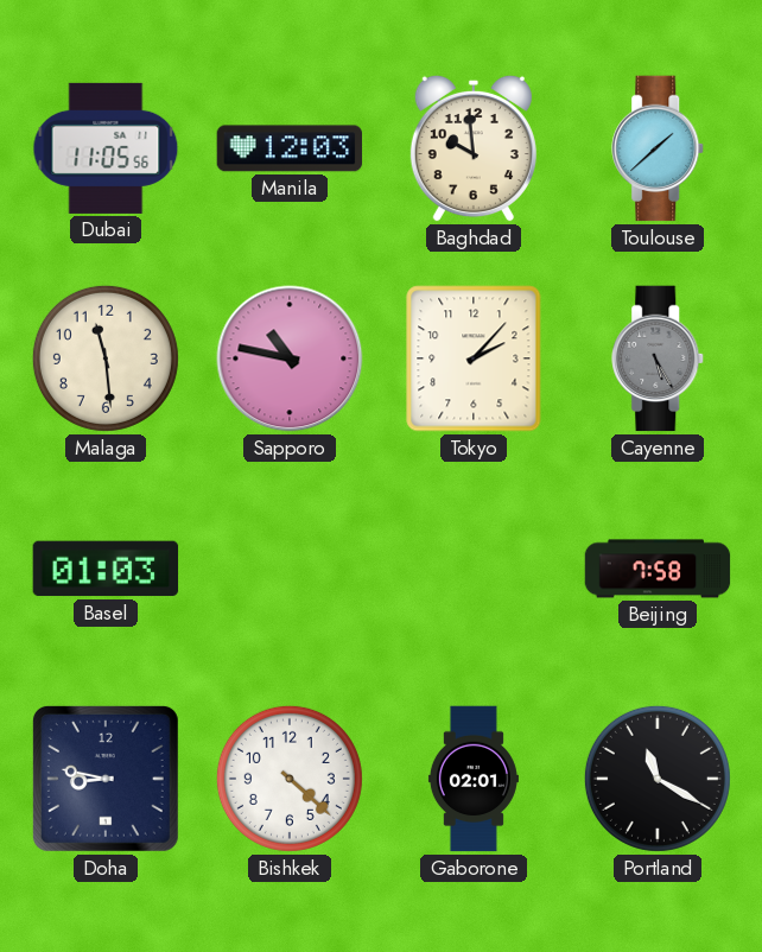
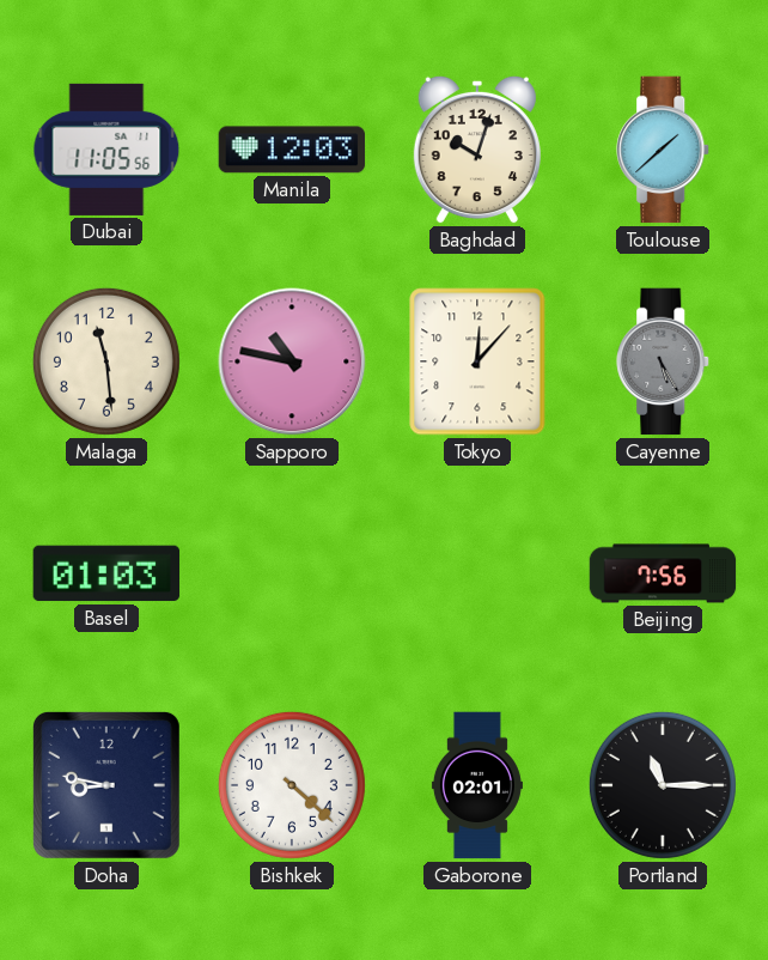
Baghdad: 9:59 -> 10:03 (477, 150)
Tokyo: 2:07 -> 12:07 (477, 361)
Beijing: 7:58 -> 7:56 (663, 573)
Portland: 11:20 -> 11:15 (663, 785)
